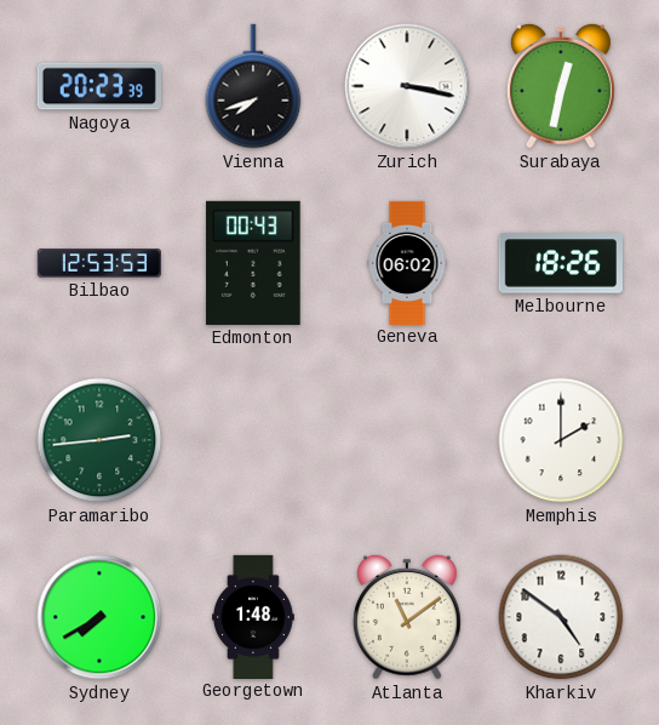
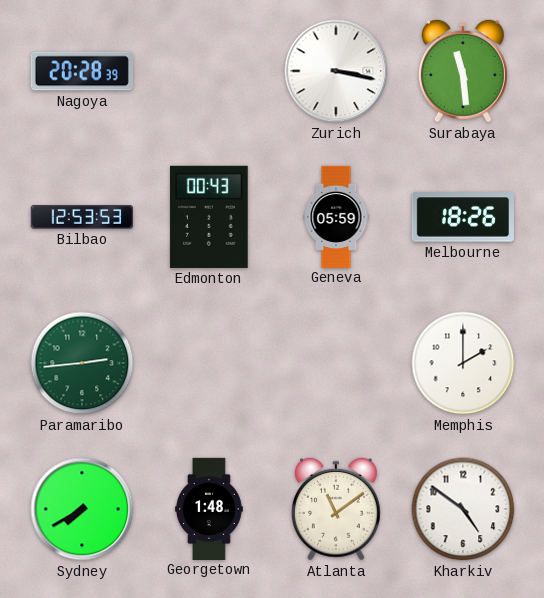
Nagoya: 20:23 -> 20:28 (82, 71)
Vienna: 7:42 -> none (253, 86)
Surabaya: 12:32 -> 11:29 (463, 71)
Geneva: 06:02 -> 05:59 (336, 216)
